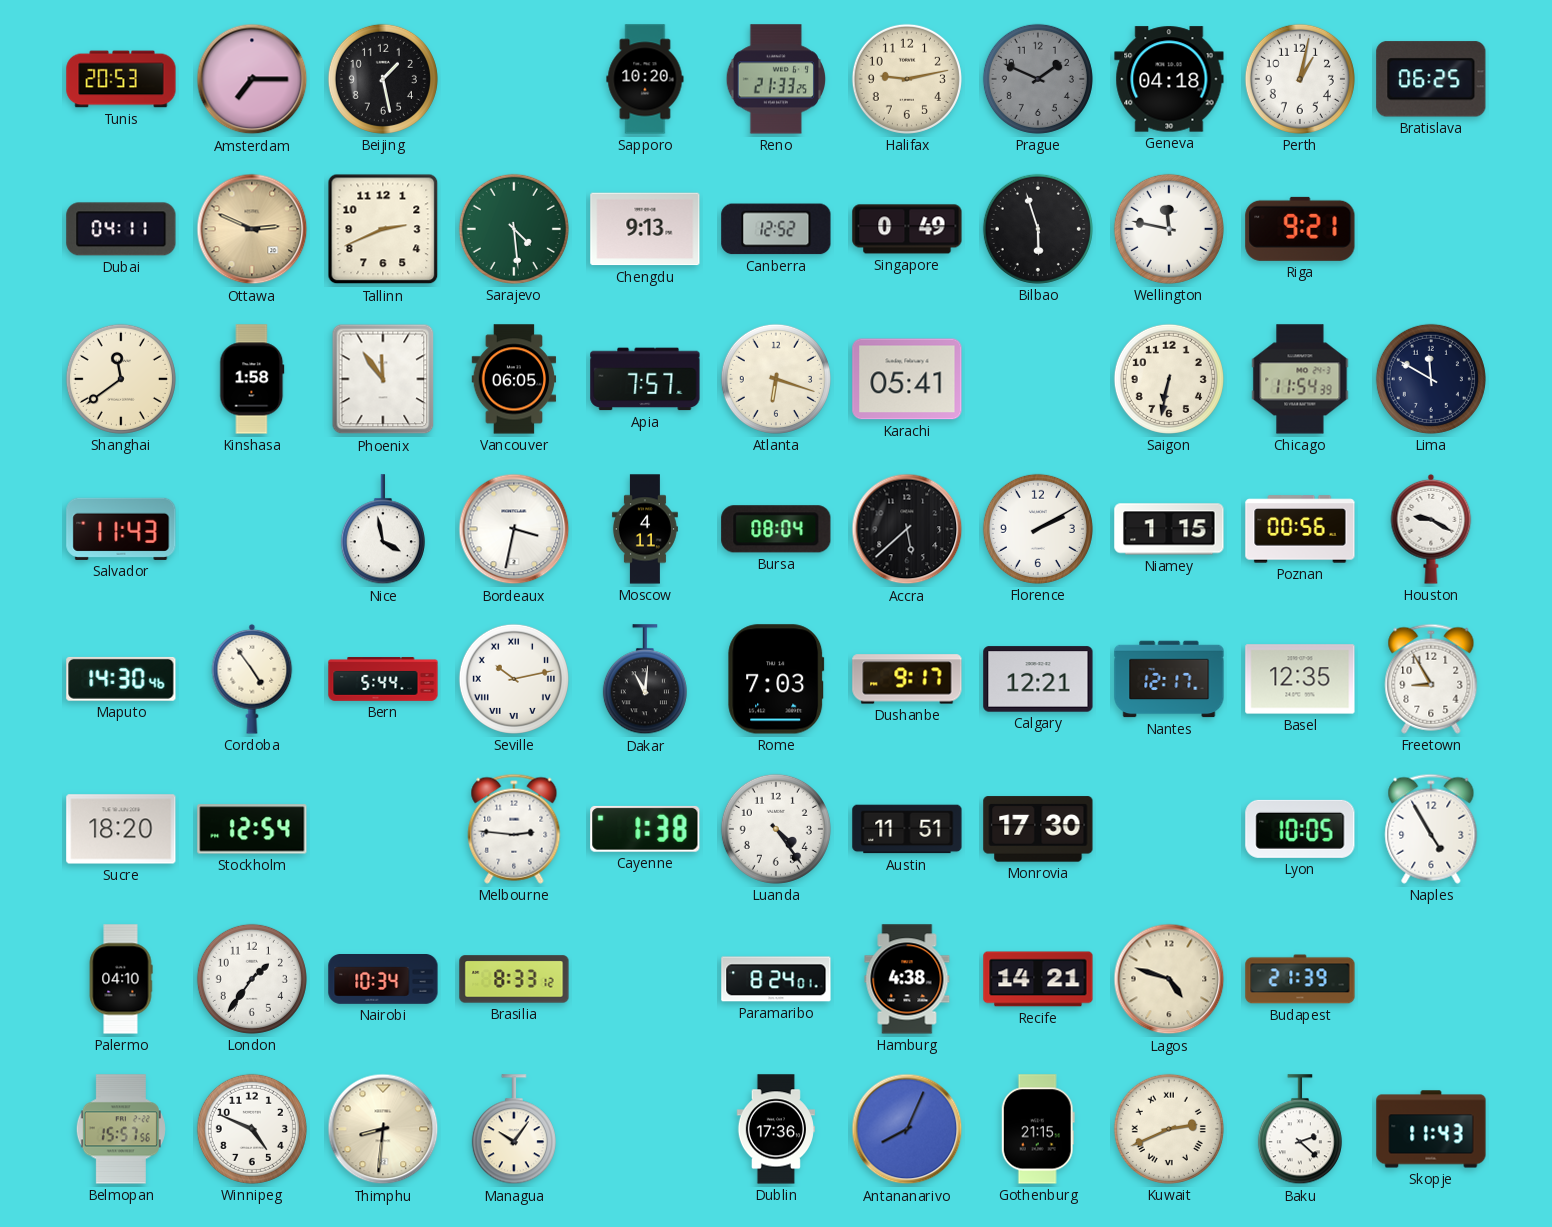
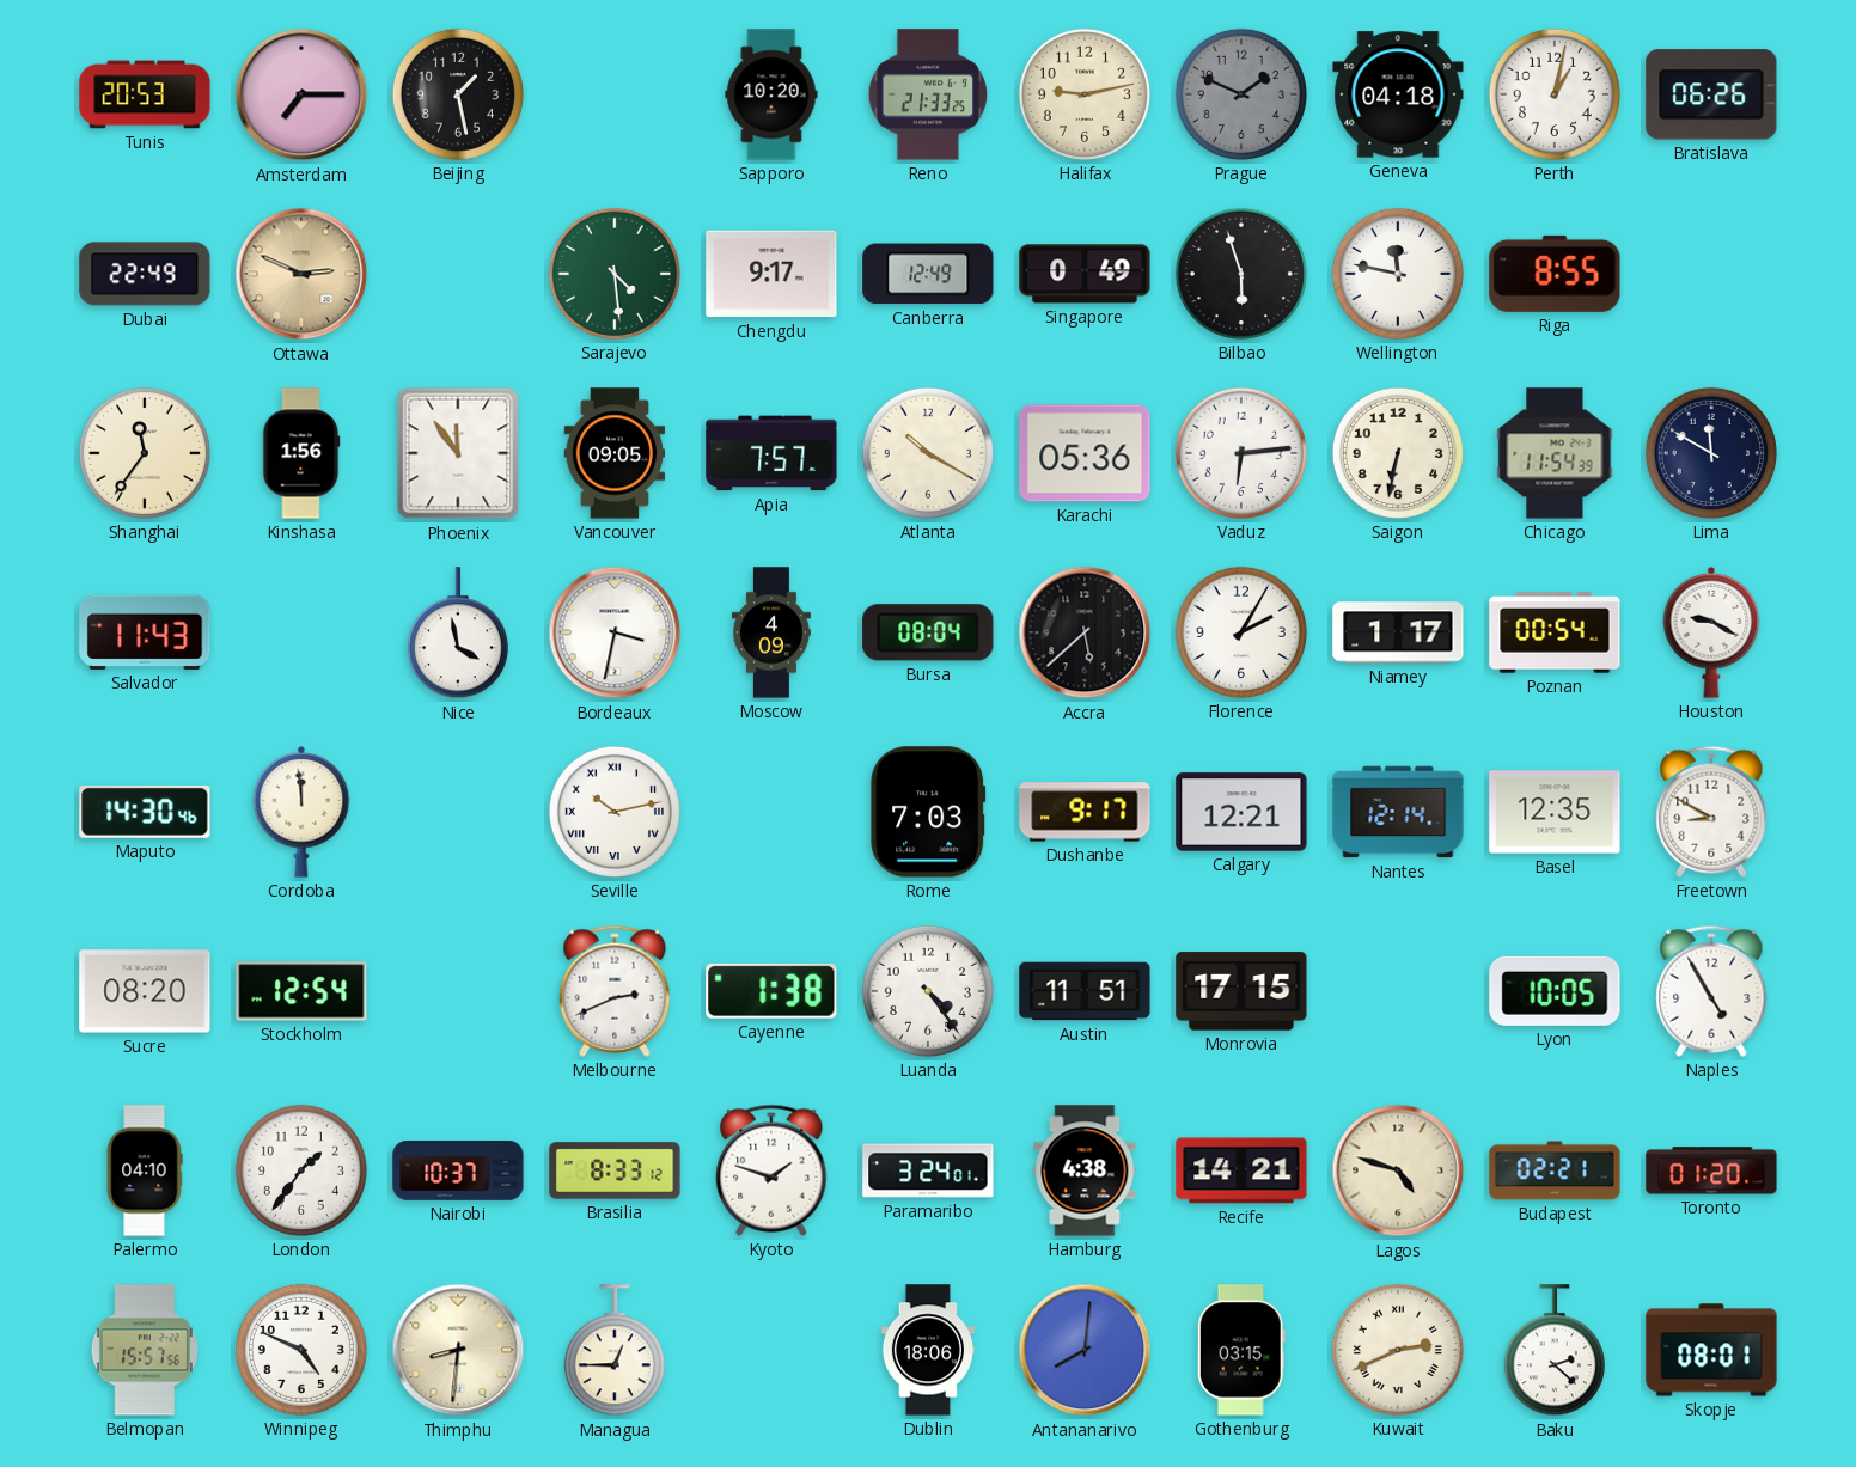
Bratislava: 06:25 -> 06:26 (1711, 94)
Dubai: 04:11 -> 22:49 (145, 274)
Tallinn: 2:41 -> none (383, 229)
Chengdu: 9:13 -> 9:17 (771, 274)
Canberra: 12:52 -> 12:49 (928, 274)
Riga: 9:21 -> 8:55 (1555, 274)
Shanghai: 11:39 -> 11:36 (145, 453)
Kinshasa: 1:58 -> 1:56 (301, 453)
Vancouver: 06:05 -> 09:05 (615, 453)
Atlanta: 6:18 -> 10:20 (928, 453)
Karachi: 05:41 -> 05:36 (1085, 453)
Vaduz: none -> 6:14 (1241, 453)
Moscow: 4:11 -> 4:09 (771, 632)
Florence: 2:10 -> 2:05 (1241, 632)
Niamey: 1:15 -> 1:17 (1398, 632)
Poznan: 00:56 -> 00:54 (1555, 632)
Cordoba: 4:54 -> 11:59 (301, 812)
Bern: 5:44 -> none (383, 679)
Dakar: 11:01 -> none (645, 680)
Nantes: 12:17 -> 12:14 (1398, 812)
Freetown: 8:55 -> 8:50 (1711, 812)
Sucre: 18:20 -> 08:20 (145, 991)
Melbourne: 2:46 -> 2:41 (615, 991)
Monrovia: 17:30 -> 17:15 (1241, 991)
Nairobi: 10:34 -> 10:37 (458, 1172)
Kyoto: none -> 1:48 (771, 1170)
Paramaribo: 8:24 -> 3:24 (928, 1170)
Budapest: 21:39 -> 02:21 (1555, 1170)
Toronto: none -> 01:20 (1711, 1170)
Managua: 10:06 -> 12:45 (615, 1351)
Dublin: 17:36 -> 18:06 (928, 1350)
Antananarivo: 8:04 -> 8:01 (1085, 1350)
Gothenburg: 21:15 -> 03:15 (1241, 1350)
Skopje: 11:43 -> 08:01 (1711, 1350)
